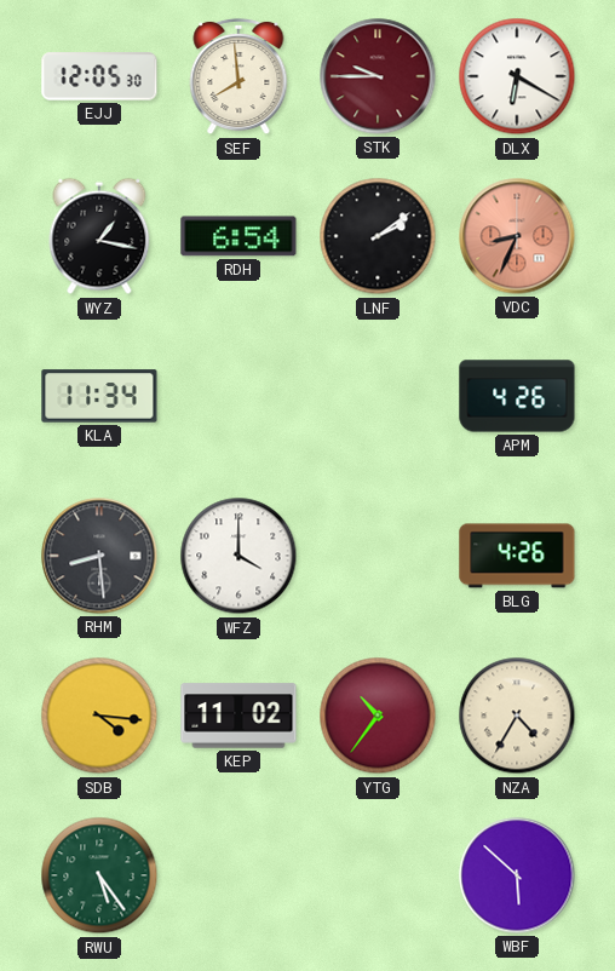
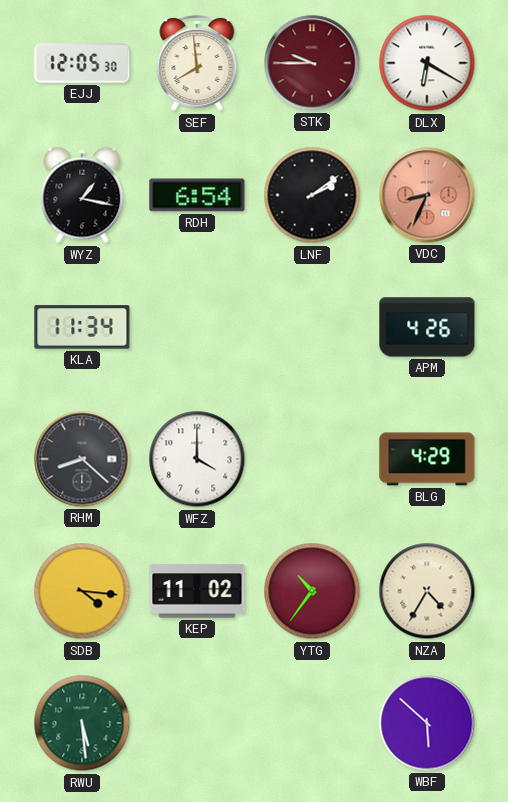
RHM: 8:29 -> 8:22 (82, 459)
BLG: 4:26 -> 4:29 (427, 459)
RWU: 5:24 -> 5:29 (82, 723)
